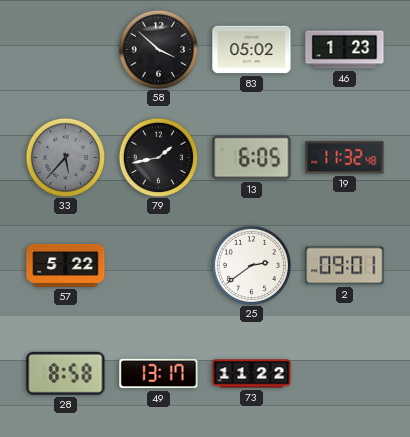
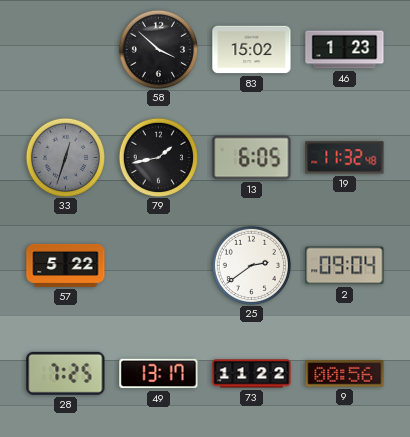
83: 05:02 -> 15:02 (252, 50)
33: 5:37 -> 12:33 (65, 157)
2: 09:01 -> 09:04 (345, 266)
28: 8:58 -> 7:25 (66, 373)
9: none -> 00:56 (345, 374)
